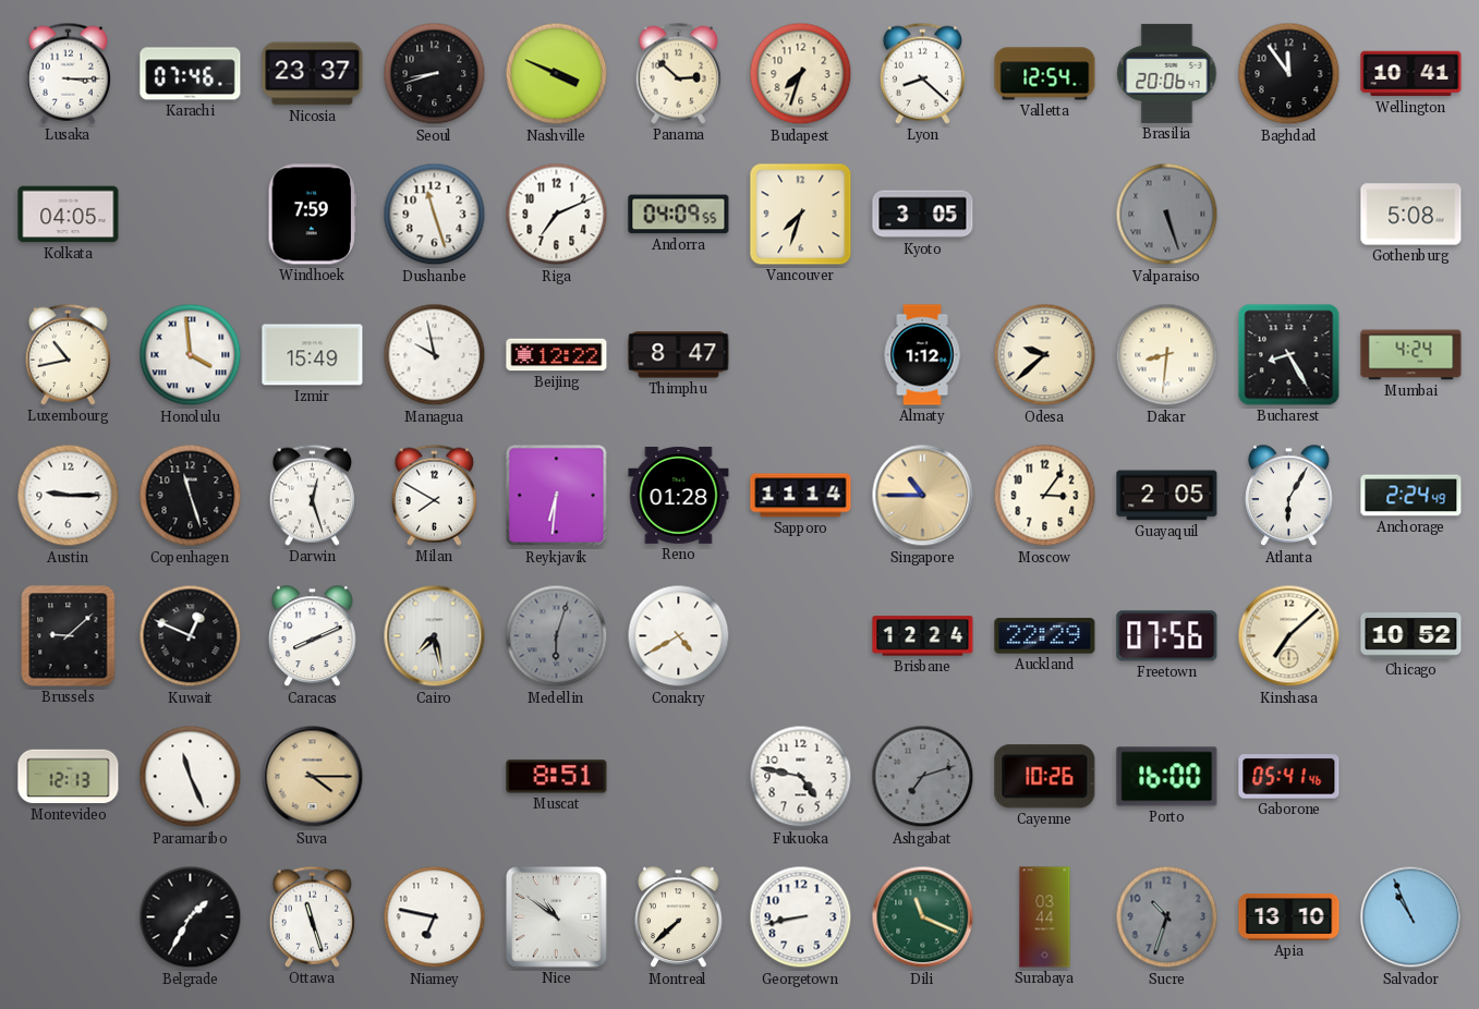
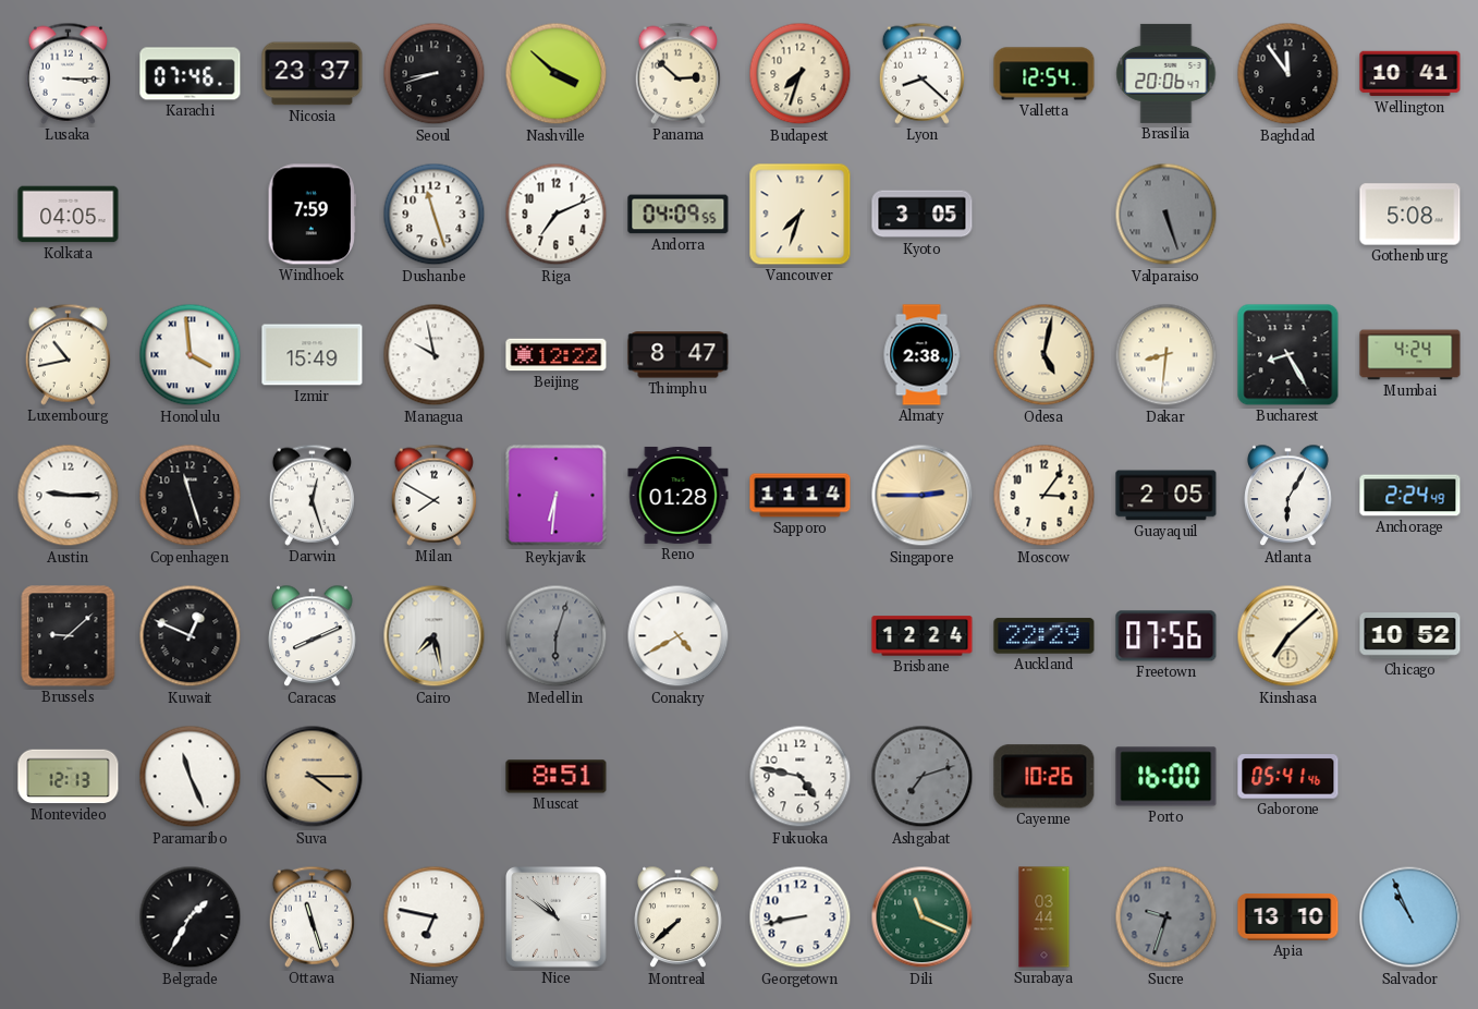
Nashville: 3:49 -> 3:52 (557, 74)
Almaty: 1:12 -> 2:38 (921, 355)
Odesa: 9:38 -> 5:02 (1045, 355)
Singapore: 10:45 -> 2:45 (923, 496)
Sucre: 10:33 -> 9:33 (1166, 917)
